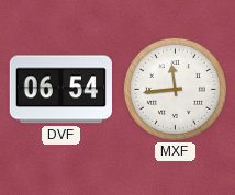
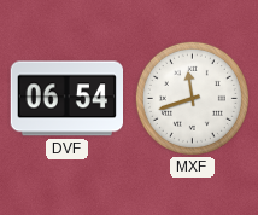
MXF: 11:44 -> 11:42 (192, 98)
